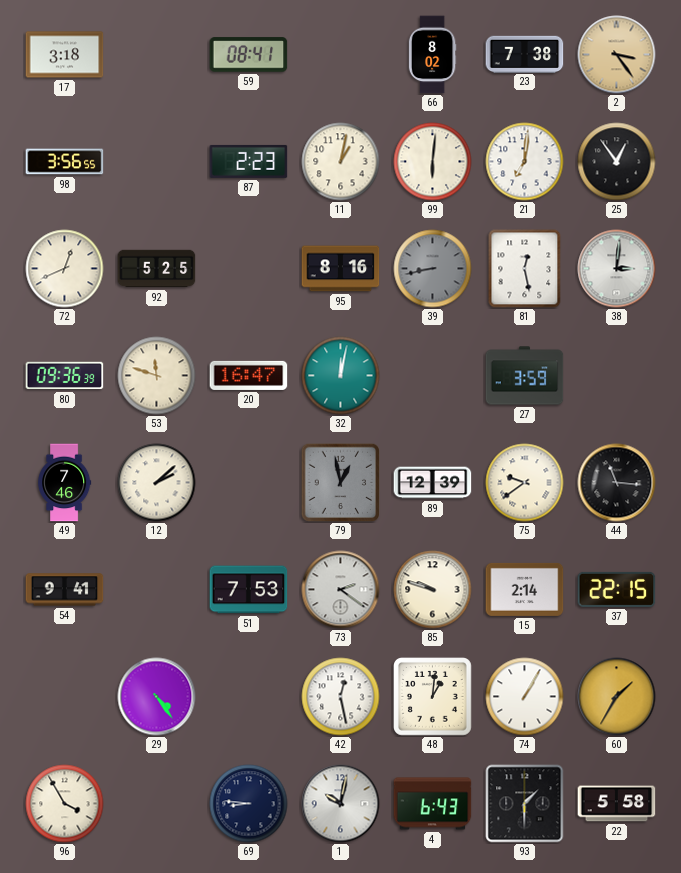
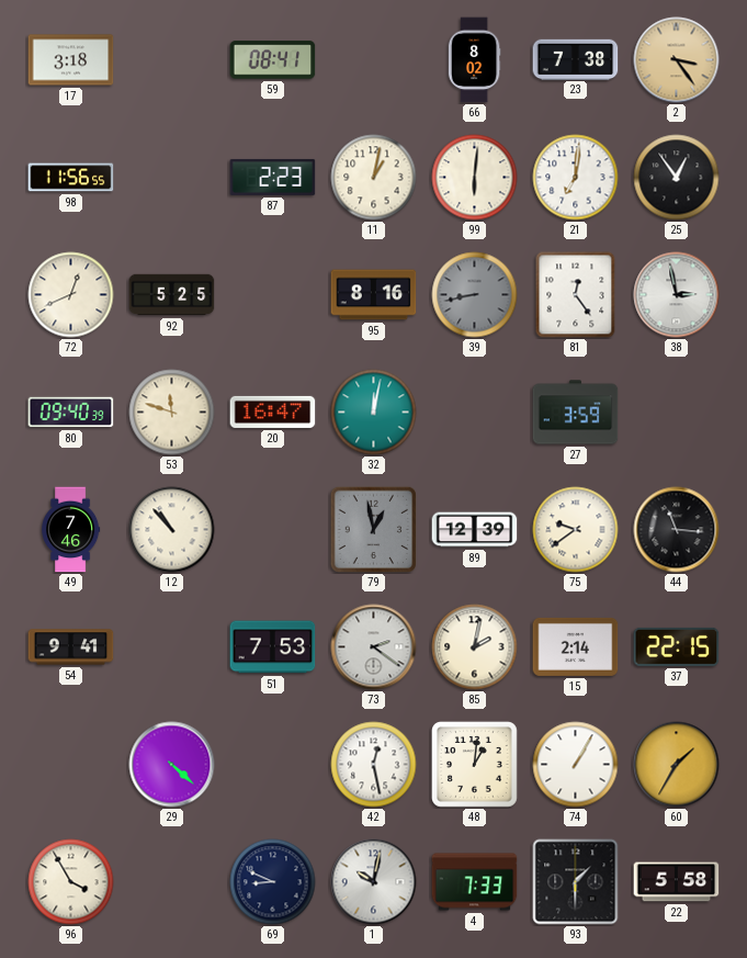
98: 3:56 -> 11:56 (71, 178)
81: 12:28 -> 12:24 (576, 295)
38: 3:01 -> 2:58 (677, 295)
80: 09:36 -> 09:40 (71, 413)
12: 2:08 -> 10:53 (172, 530)
85: 9:48 -> 2:02 (475, 647)
29: 4:24 -> 4:22 (172, 765)
69: 8:46 -> 8:49 (273, 882)
4: 6:43 -> 7:33 (475, 882)
